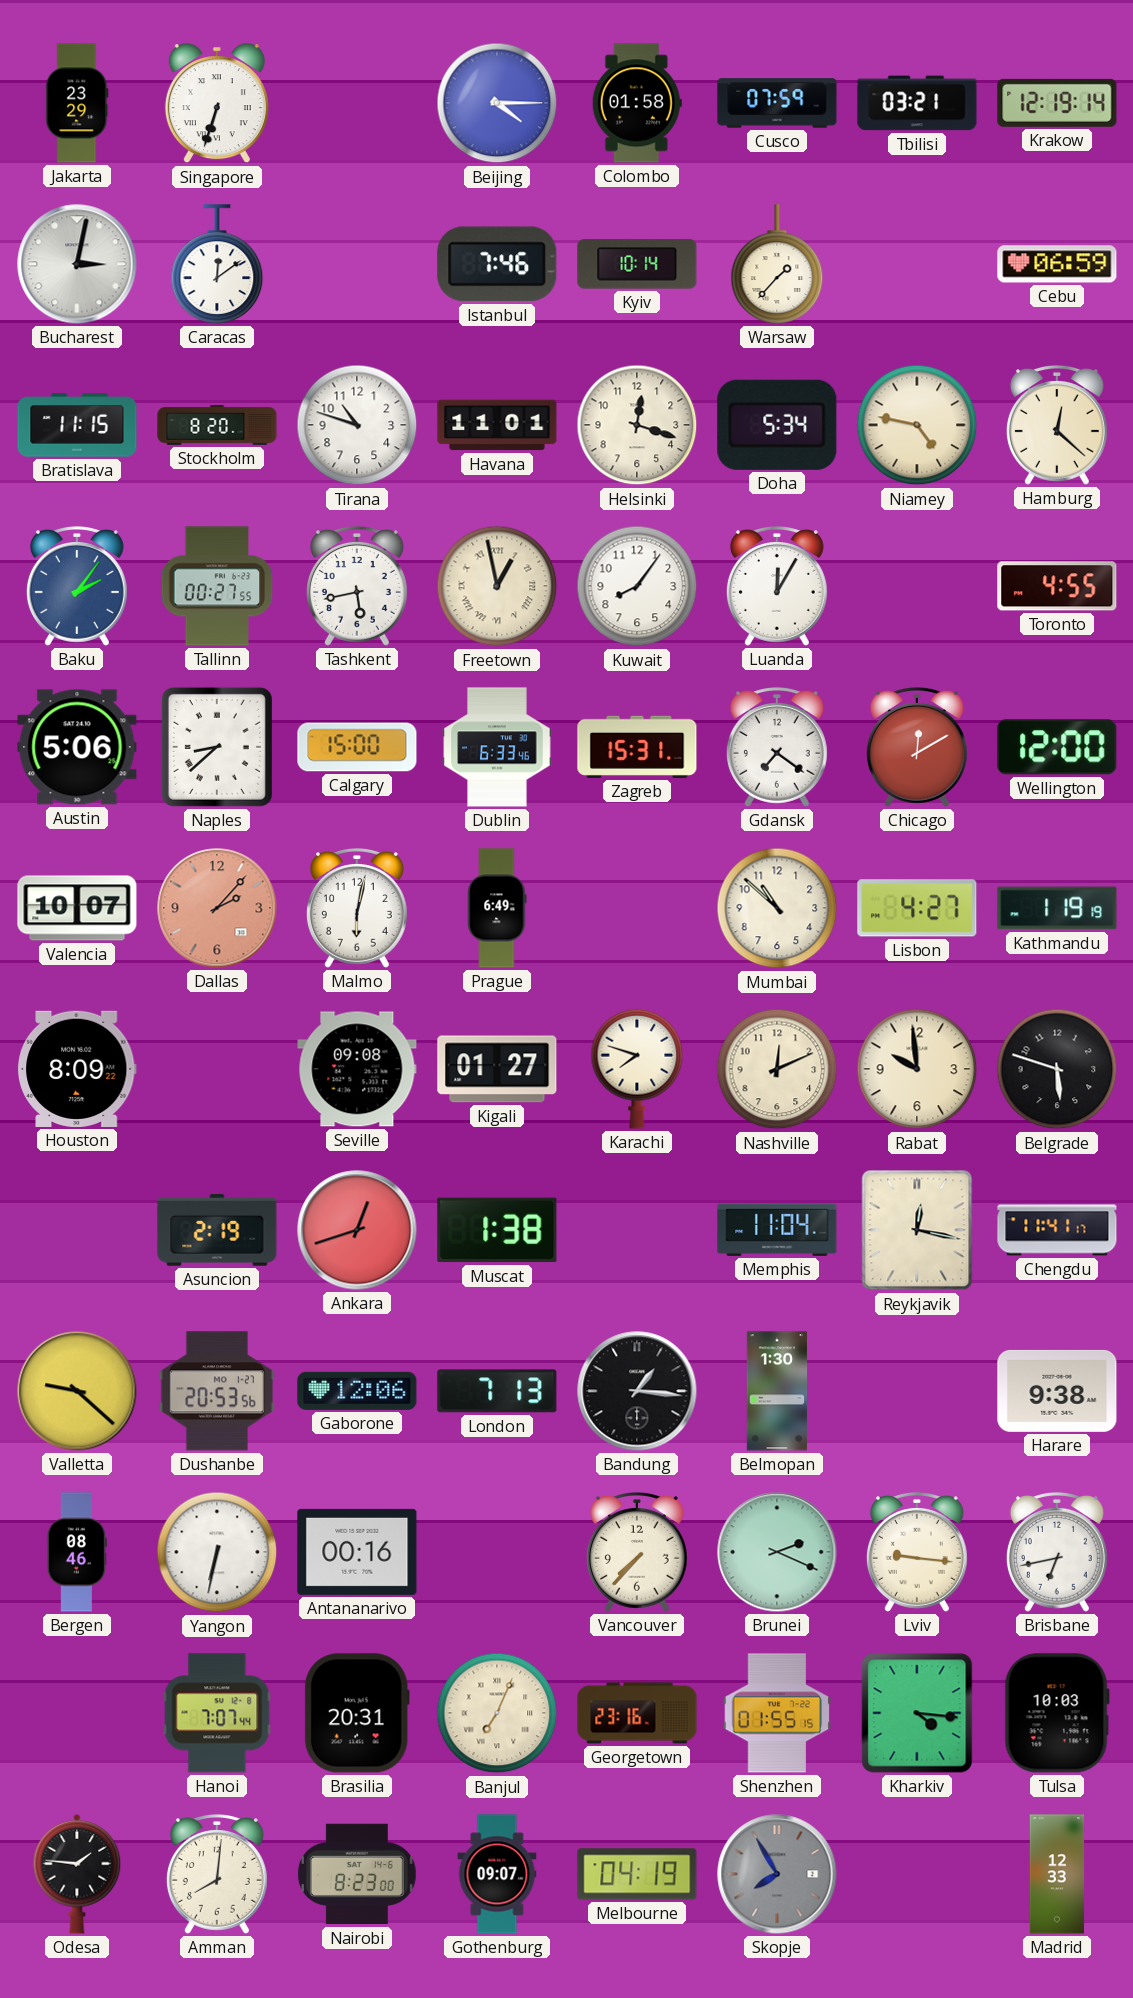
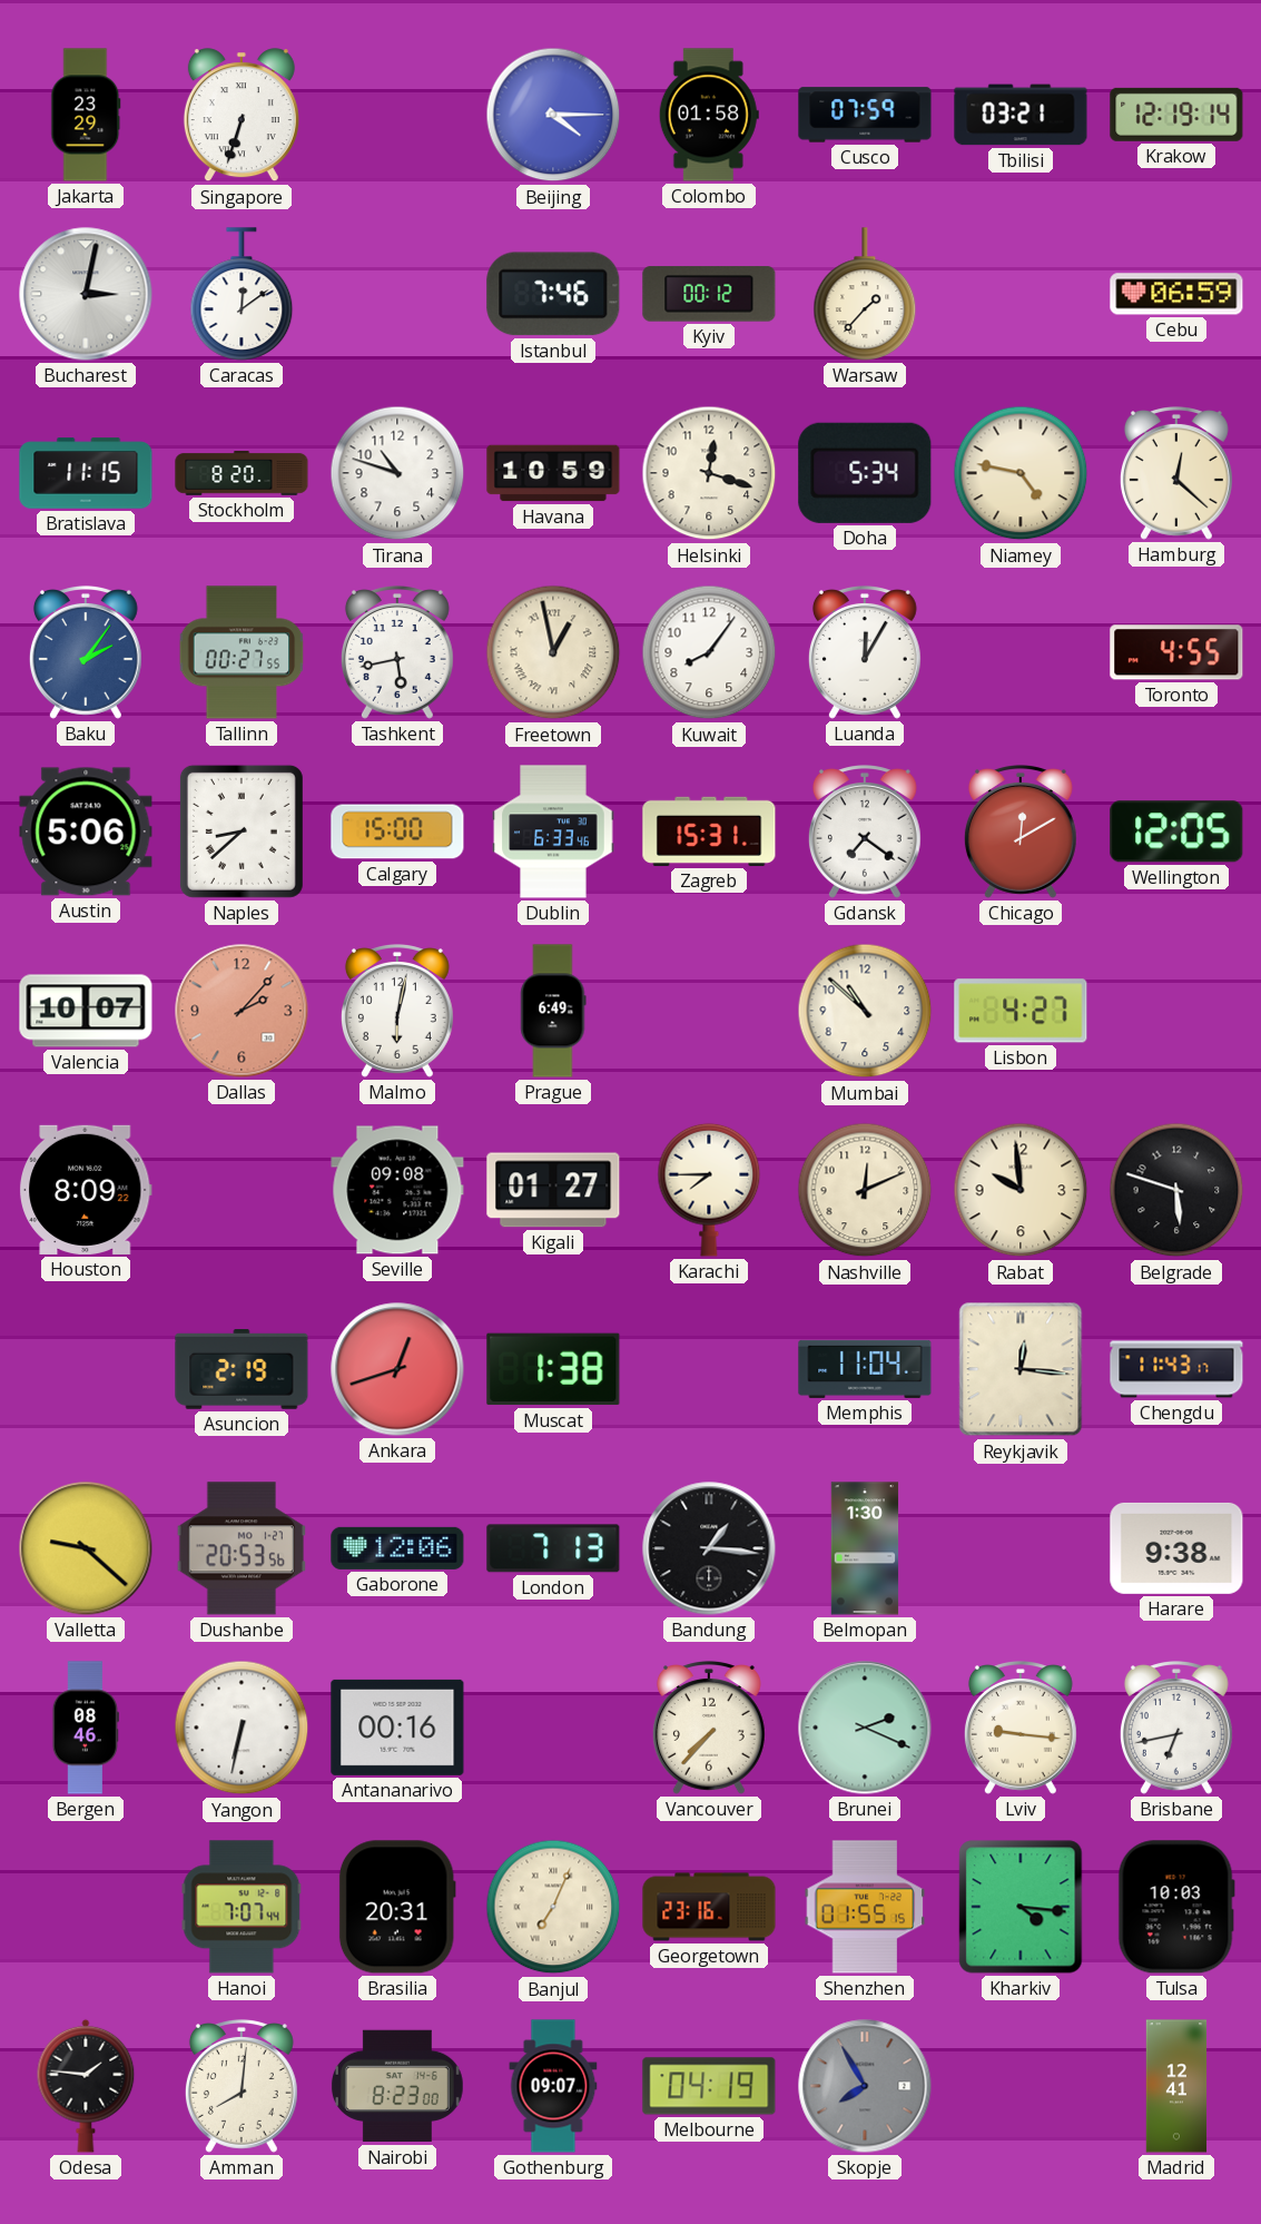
Kyiv: 10:14 -> 00:12 (709, 294)
Havana: 11:01 -> 10:59 (553, 473)
Wellington: 12:00 -> 12:05 (1176, 831)
Kathmandu: 1:19 -> none (1057, 908)
Karachi: 7:48 -> 7:45 (709, 1190)
Reykjavik: 12:17 -> 12:16 (1021, 1369)
Chengdu: 11:41 -> 11:43 (1176, 1369)
Madrid: 12:33 -> 12:41 (1176, 2086)
